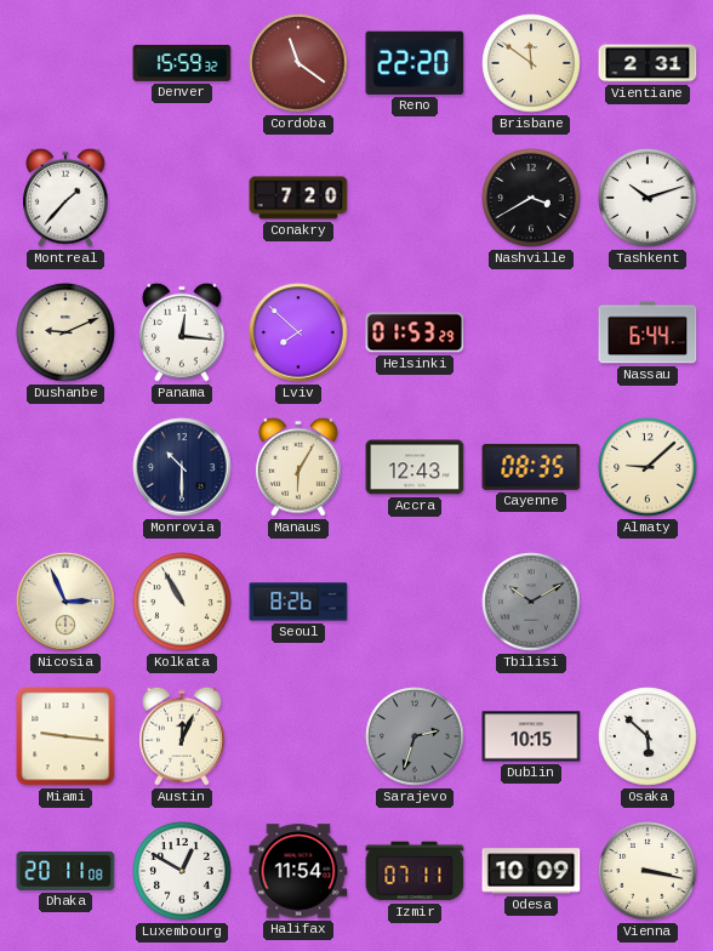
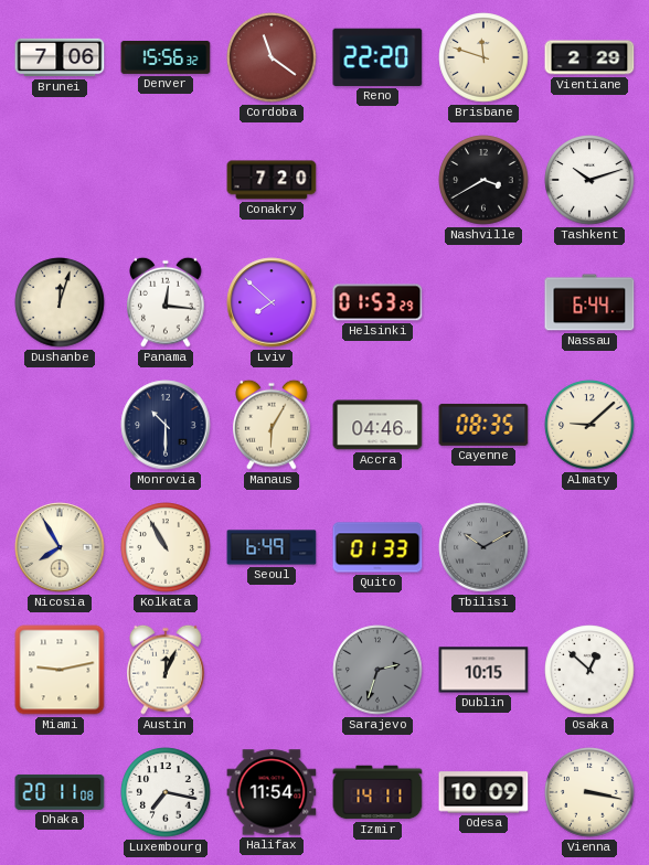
Brunei: none -> 7:06 (60, 57)
Denver: 15:59 -> 15:56 (166, 57)
Brisbane: 11:51 -> 11:48 (483, 57)
Vientiane: 2:31 -> 2:29 (589, 57)
Montreal: 1:37 -> none (65, 198)
Dushanbe: 9:11 -> 12:03 (60, 302)
Accra: 12:43 -> 04:46 (377, 425)
Nicosia: 2:56 -> 7:55 (60, 547)
Seoul: 8:26 -> 6:49 (272, 547)
Quito: none -> 01:33 (377, 547)
Miami: 9:16 -> 9:13 (60, 670)
Osaka: 5:52 -> 12:52 (589, 670)
Luxembourg: 12:50 -> 7:17 (166, 792)
Izmir: 07:11 -> 14:11 (377, 792)
